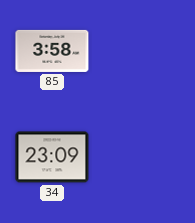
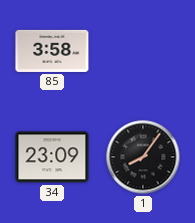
1: none -> 8:06 (143, 157)
